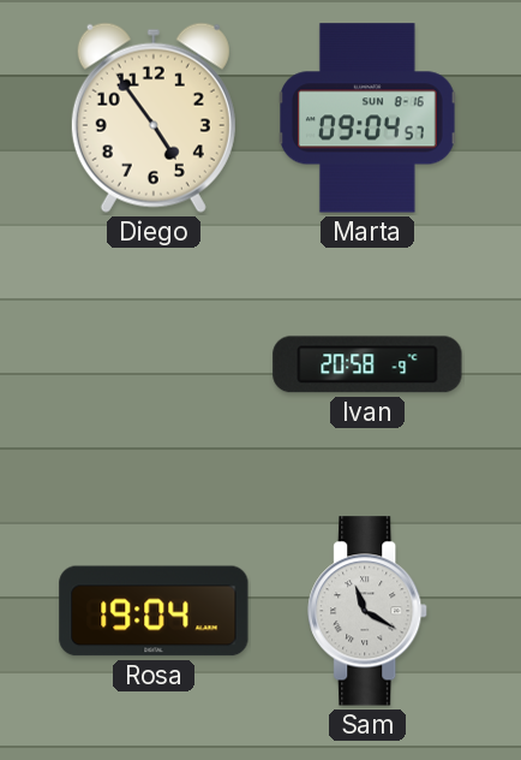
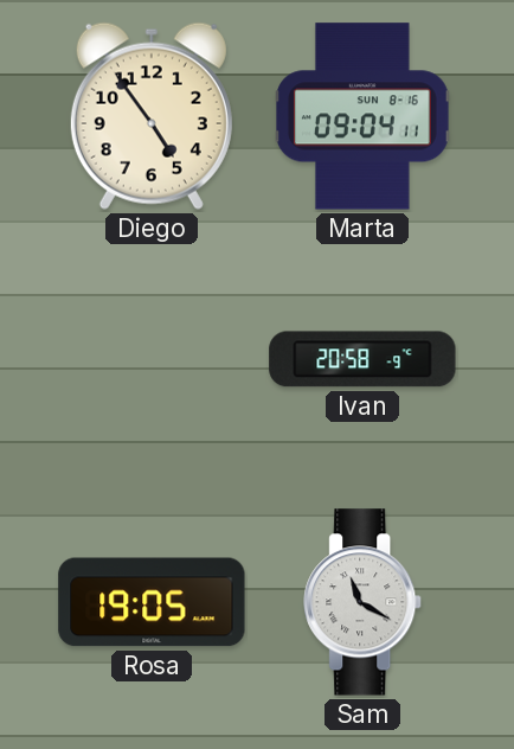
Marta: 09:04:57 -> 09:04:11 (364, 116)
Rosa: 19:04 -> 19:05 (152, 602)
